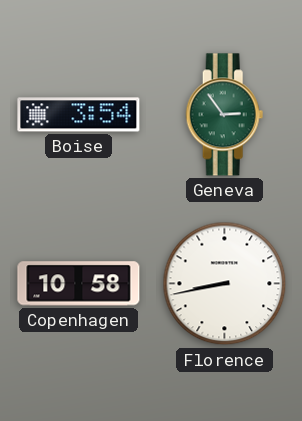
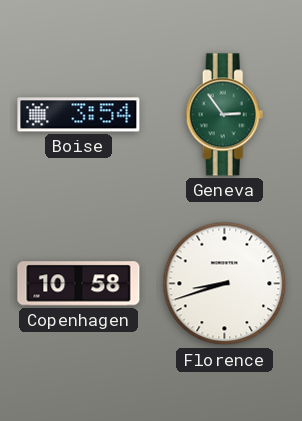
Florence: 8:43 -> 8:42 (225, 284)
